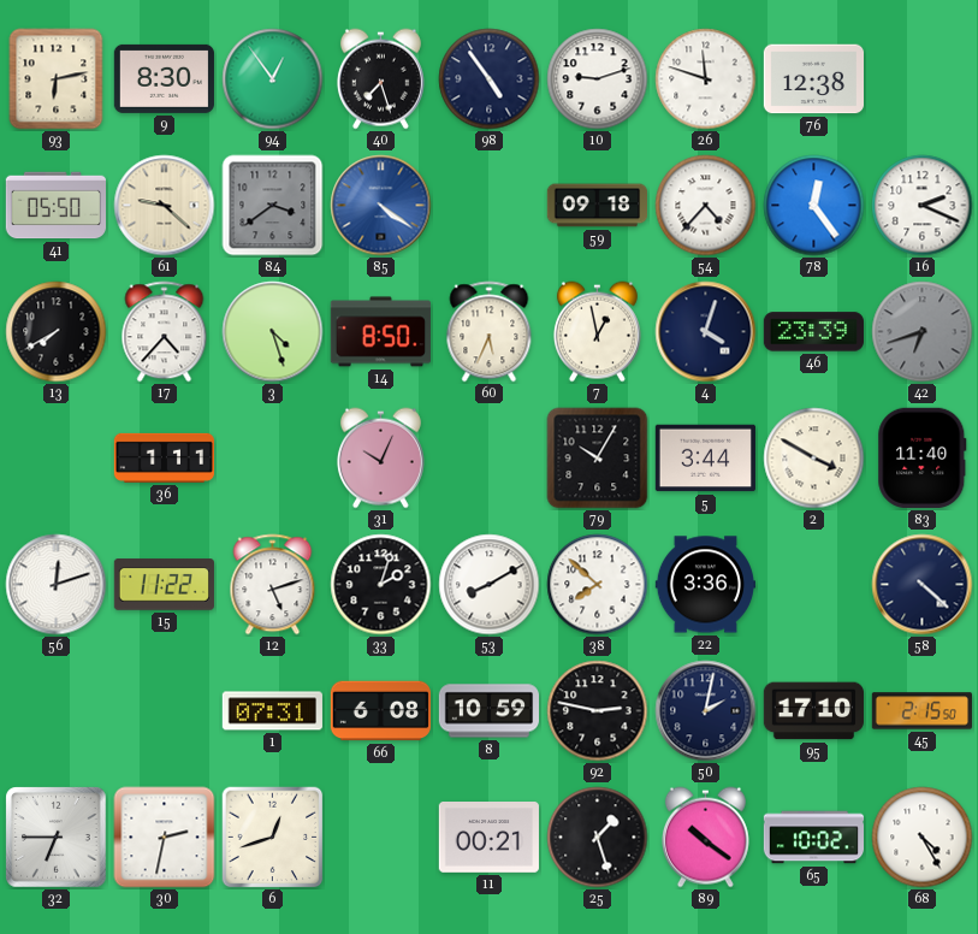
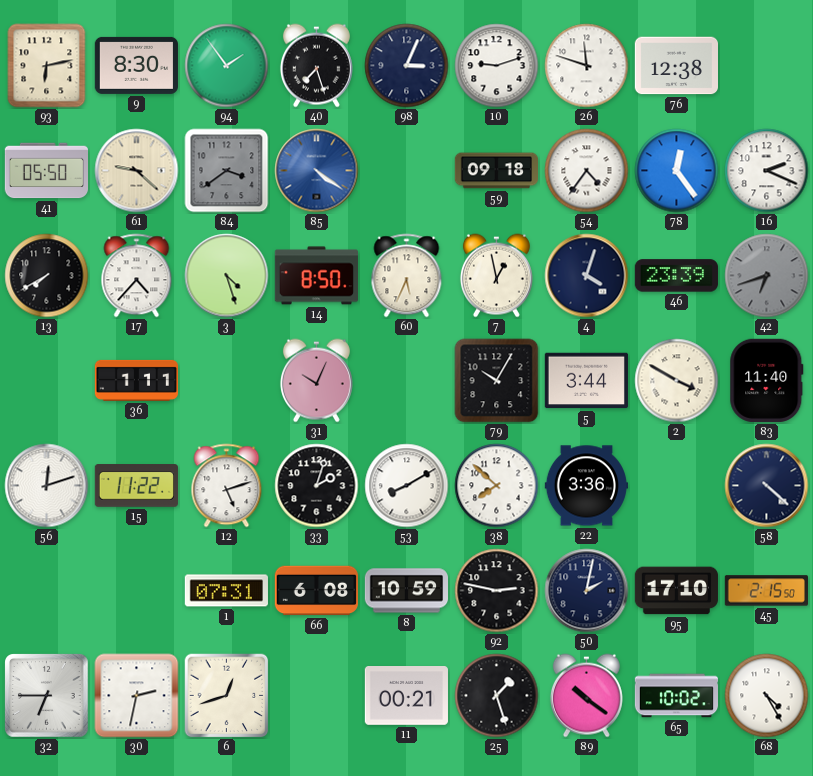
94: 12:54 -> 1:54 (227, 66)
98: 4:54 -> 3:04 (407, 66)
54: 4:37 -> 4:36 (587, 171)
